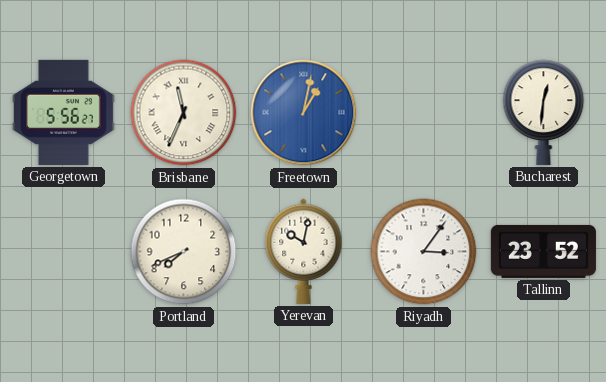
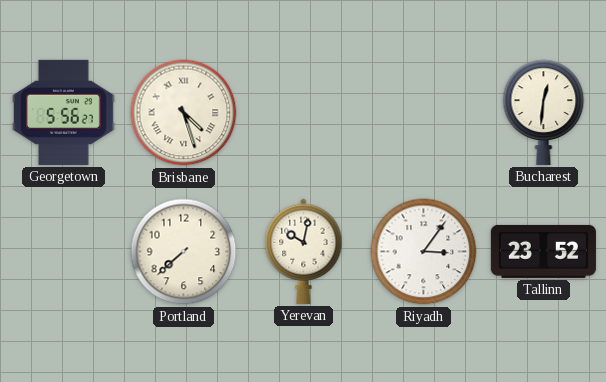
Brisbane: 11:34 -> 4:27 (184, 113)
Freetown: 1:02 -> none (304, 113)
Portland: 7:41 -> 7:38 (184, 252)
